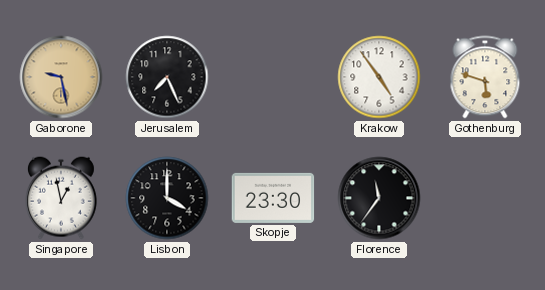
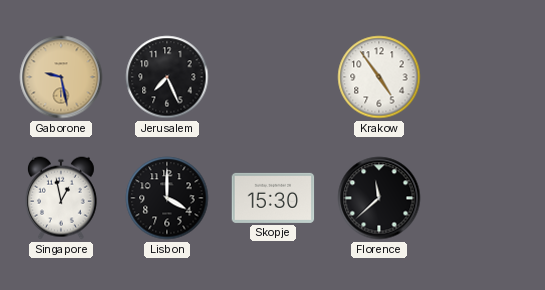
Gothenburg: 5:48 -> none (485, 77)
Skopje: 23:30 -> 15:30 (273, 198)
Florence: 11:36 -> 11:38 (379, 198)
